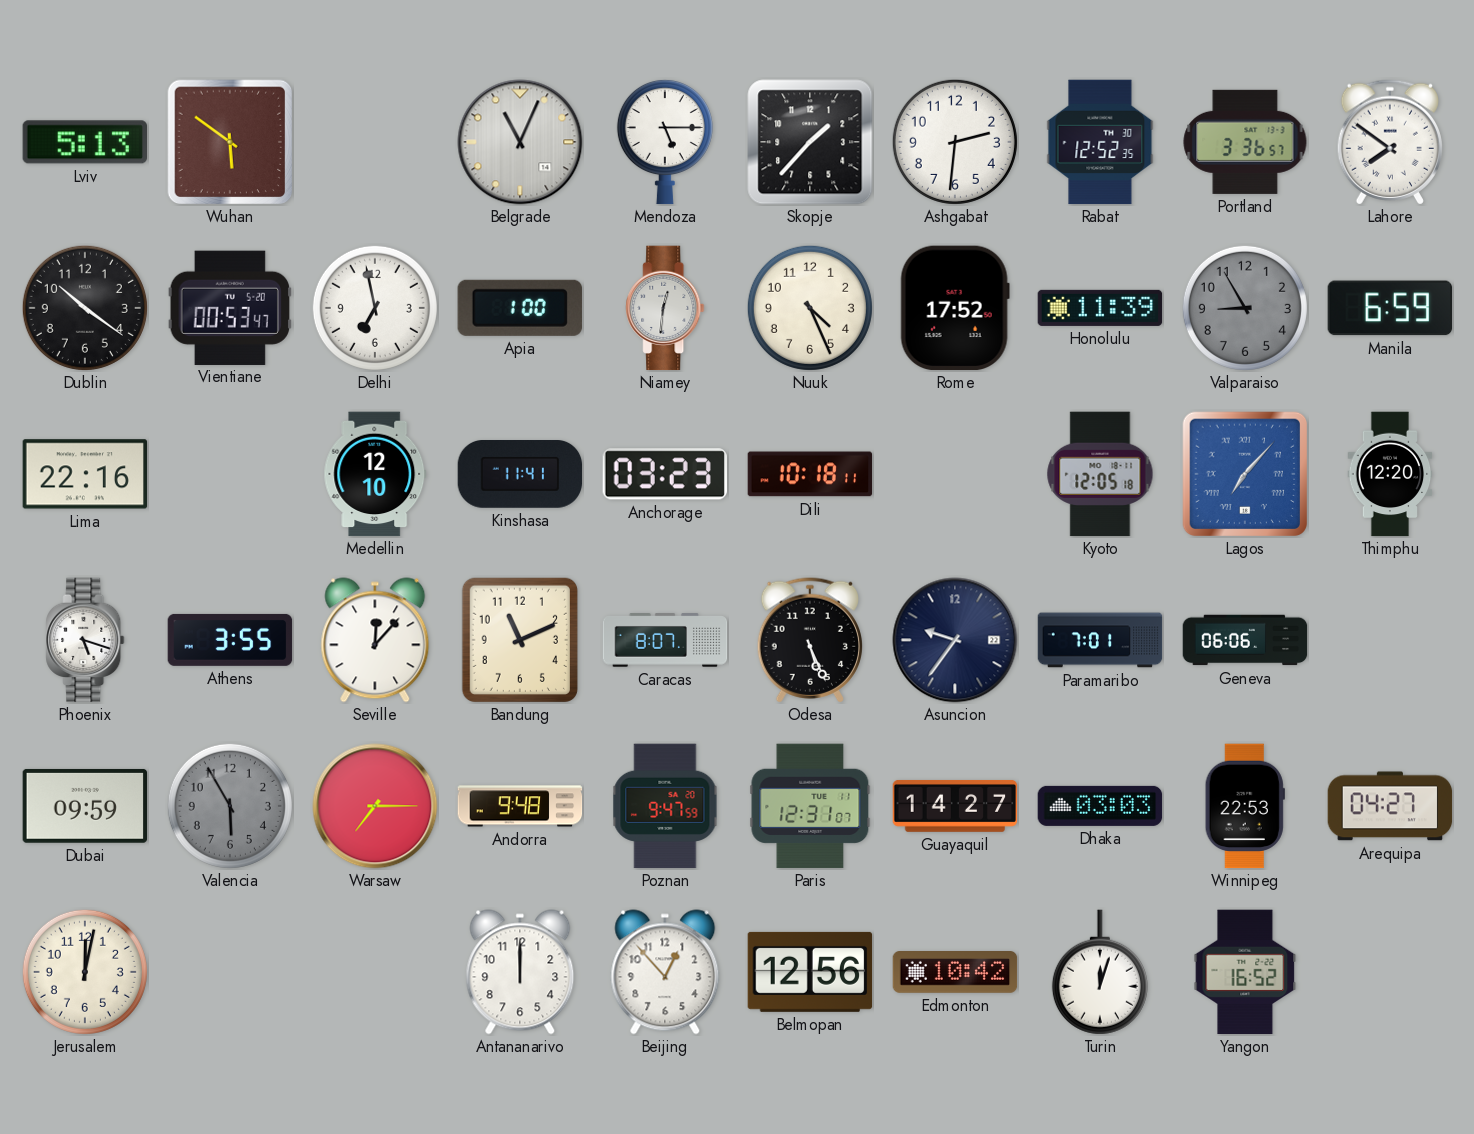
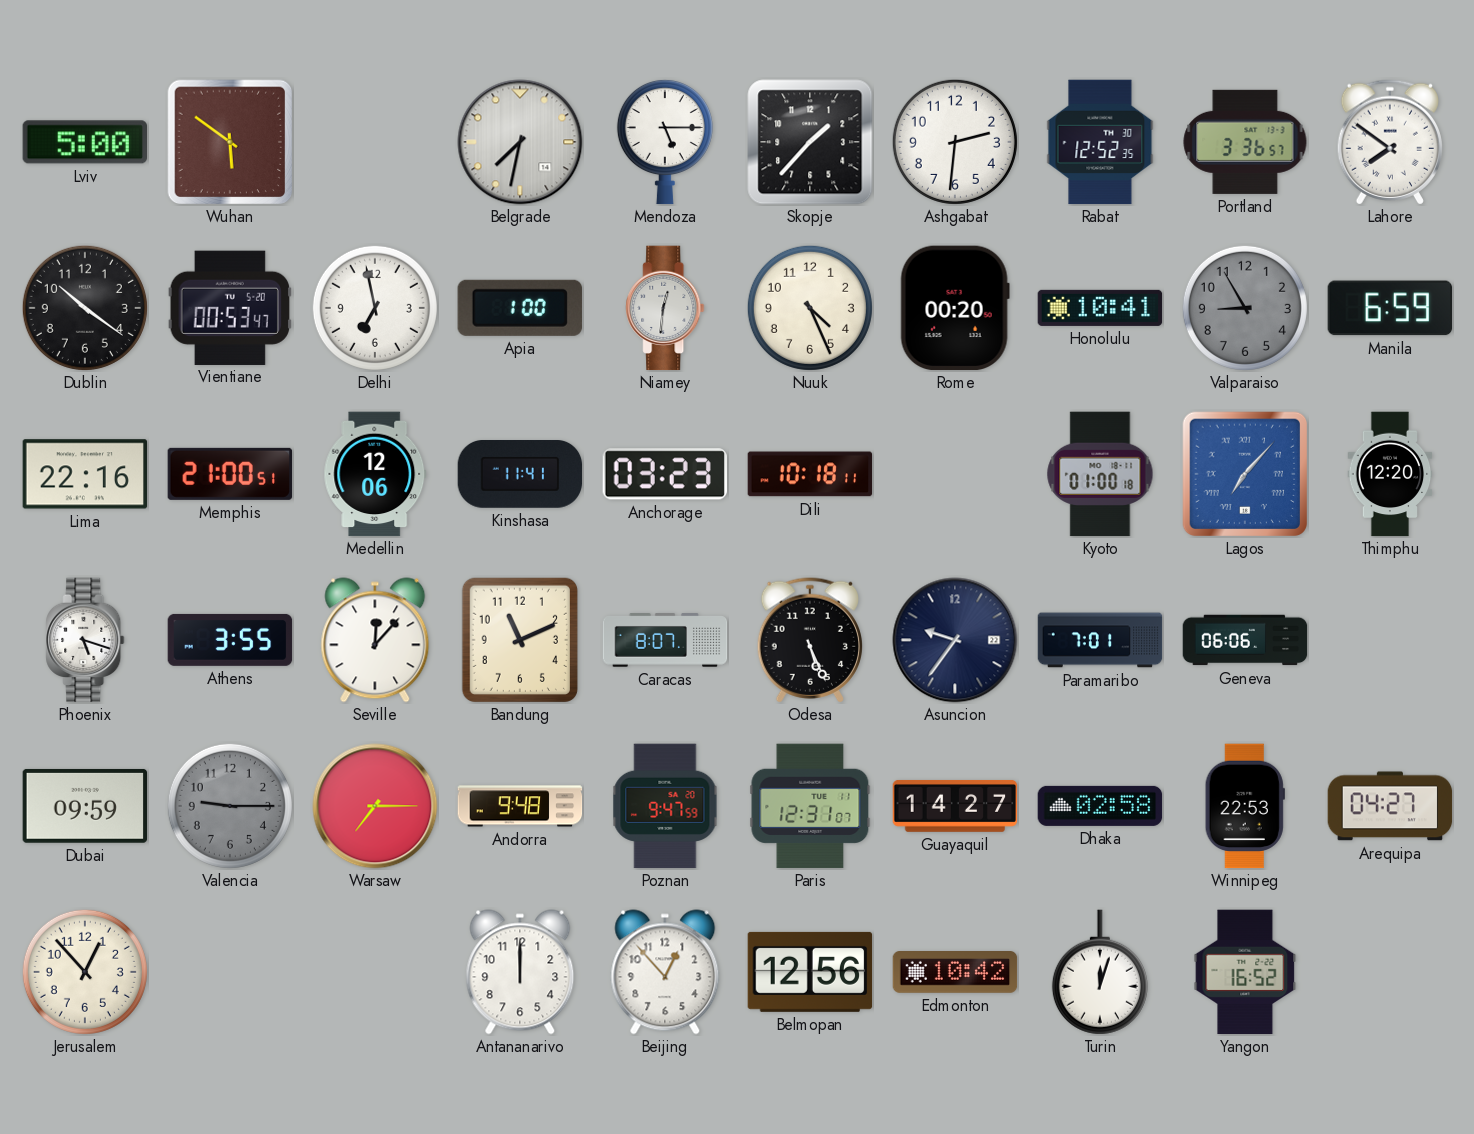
Lviv: 5:13 -> 5:00 (84, 142)
Belgrade: 11:04 -> 7:32 (520, 142)
Rome: 17:52 -> 00:20 (955, 308)
Honolulu: 11:39 -> 10:41 (1100, 308)
Memphis: none -> 21:00 (230, 474)
Medellin: 12:10 -> 12:06 (375, 474)
Kyoto: 12:05 -> 01:00 (1100, 474)
Valencia: 5:55 -> 9:15 (230, 806)
Dhaka: 03:03 -> 02:58 (1100, 806)
Jerusalem: 12:02 -> 12:53 (85, 972)
